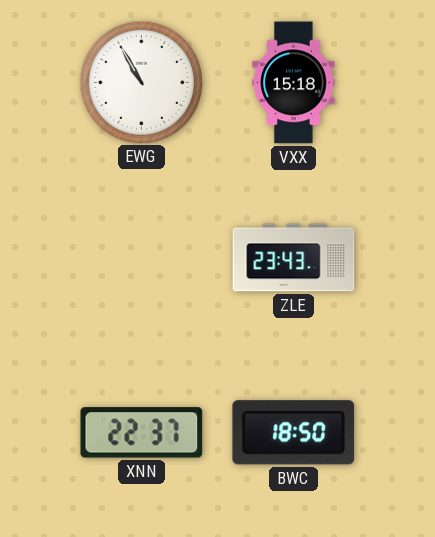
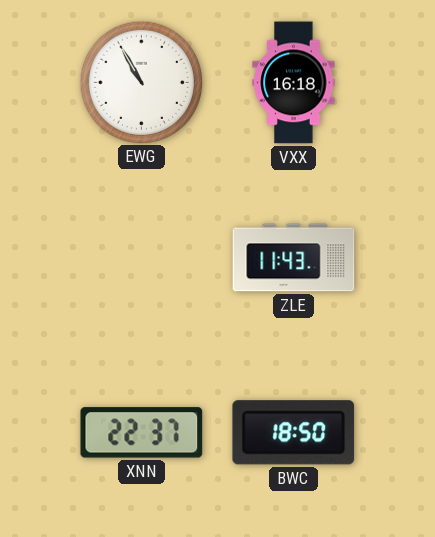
VXX: 15:18 -> 16:18 (294, 83)
ZLE: 23:43 -> 11:43 (294, 258)
